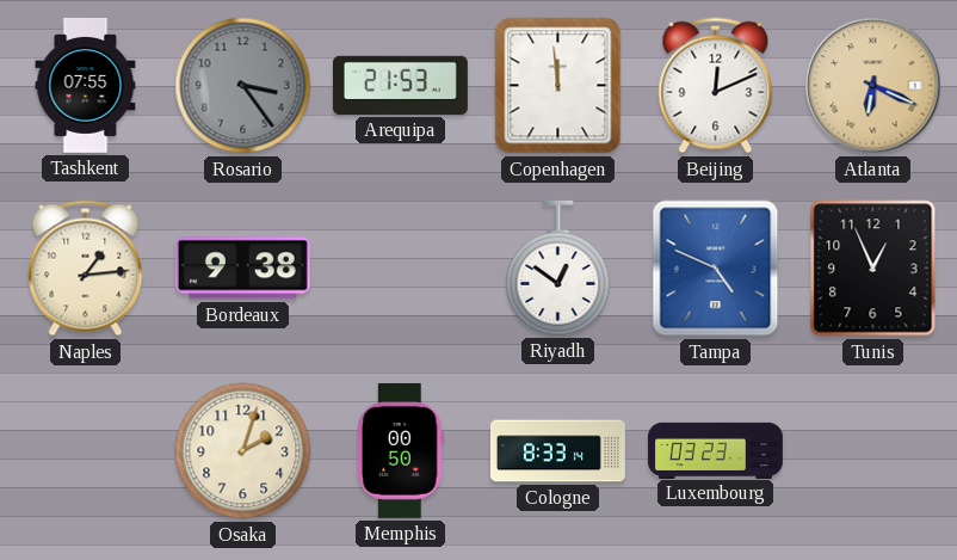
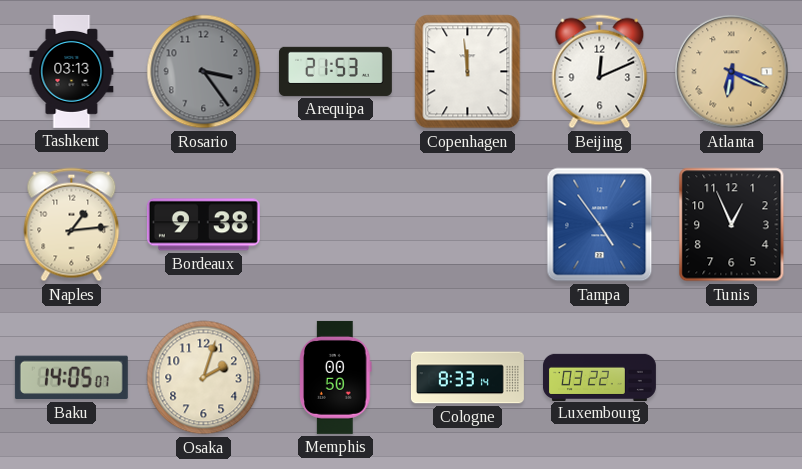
Tashkent: 07:55 -> 03:13 (72, 71)
Riyadh: 12:51 -> none (558, 267)
Tampa: 4:49 -> 4:54 (600, 225)
Baku: none -> 14:05 (71, 378)
Luxembourg: 03:23 -> 03:22 (600, 377)
